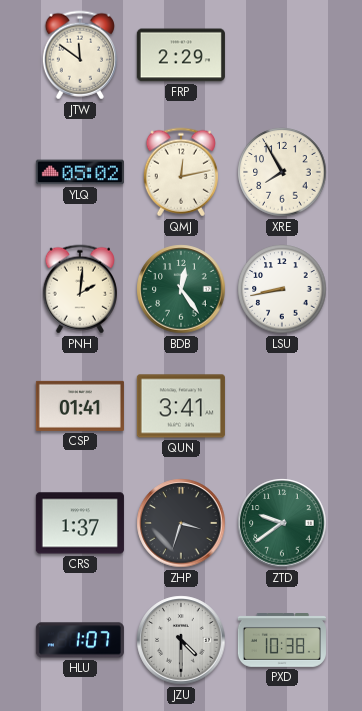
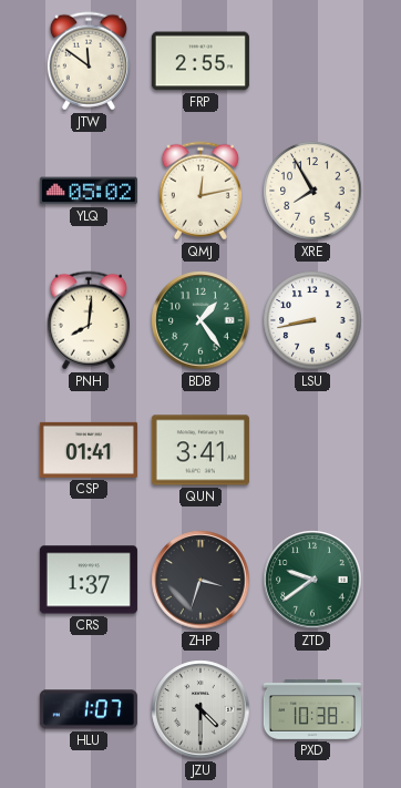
FRP: 2:29 -> 2:55 (200, 61)
PNH: 2:01 -> 8:01 (89, 320)
BDB: 12:24 -> 1:24 (200, 320)
